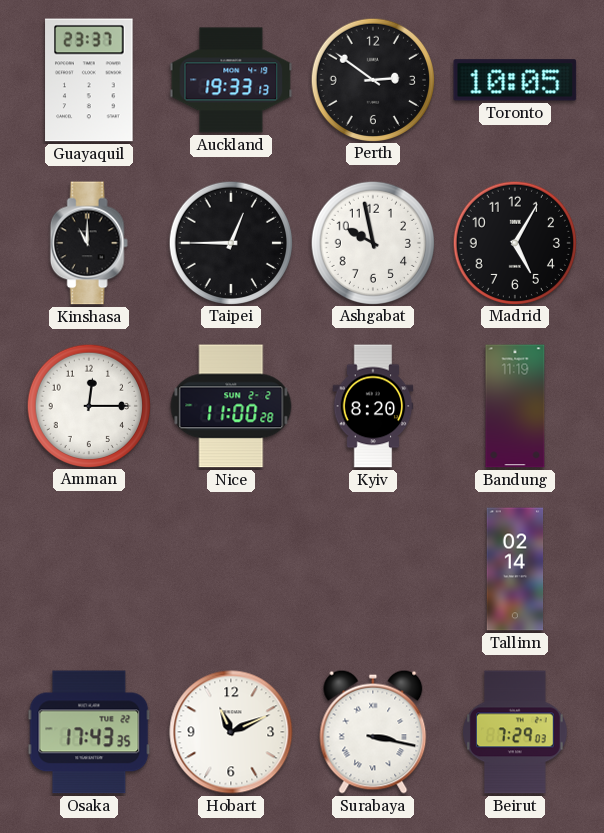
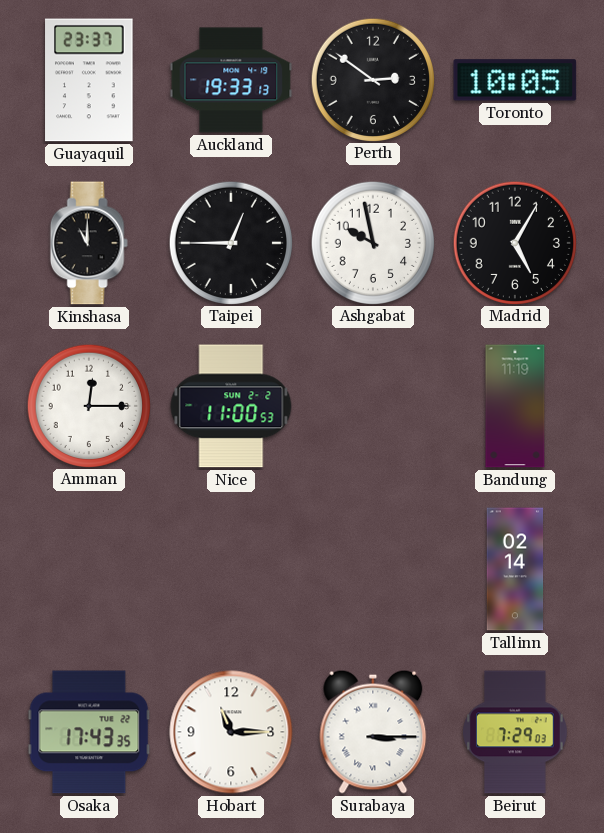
Nice: 11:00:28 -> 11:00:53 (231, 406)
Kyiv: 8:20 -> none (373, 406)
Hobart: 11:11 -> 11:15 (231, 732)
Surabaya: 3:17 -> 3:15 (373, 732)
